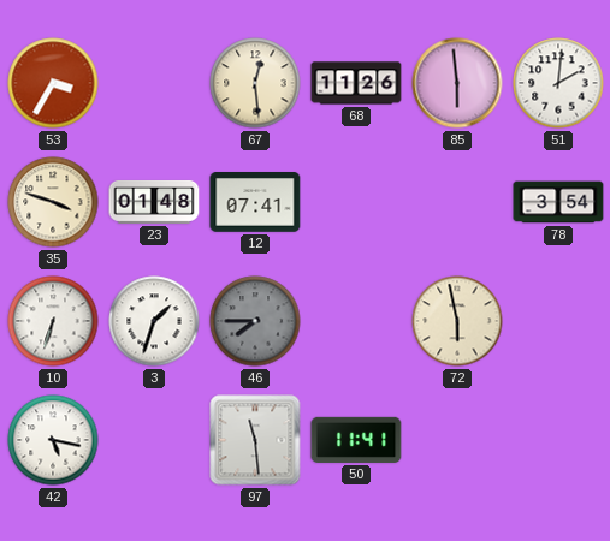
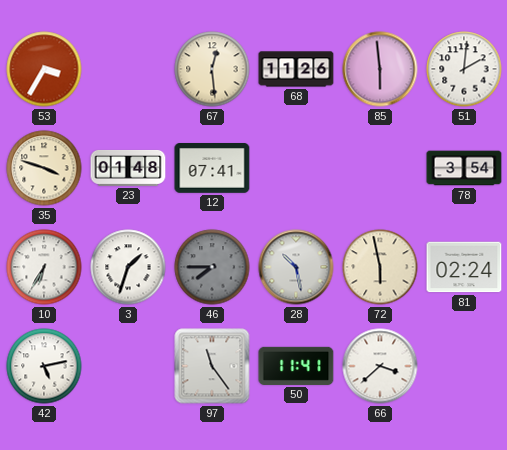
10: 6:33 -> 6:35 (44, 267)
28: none -> 10:28 (296, 267)
81: none -> 02:24 (464, 267)
42: 5:17 -> 5:13 (44, 366)
97: 11:29 -> 11:24 (212, 366)
66: none -> 3:38 (380, 366)
